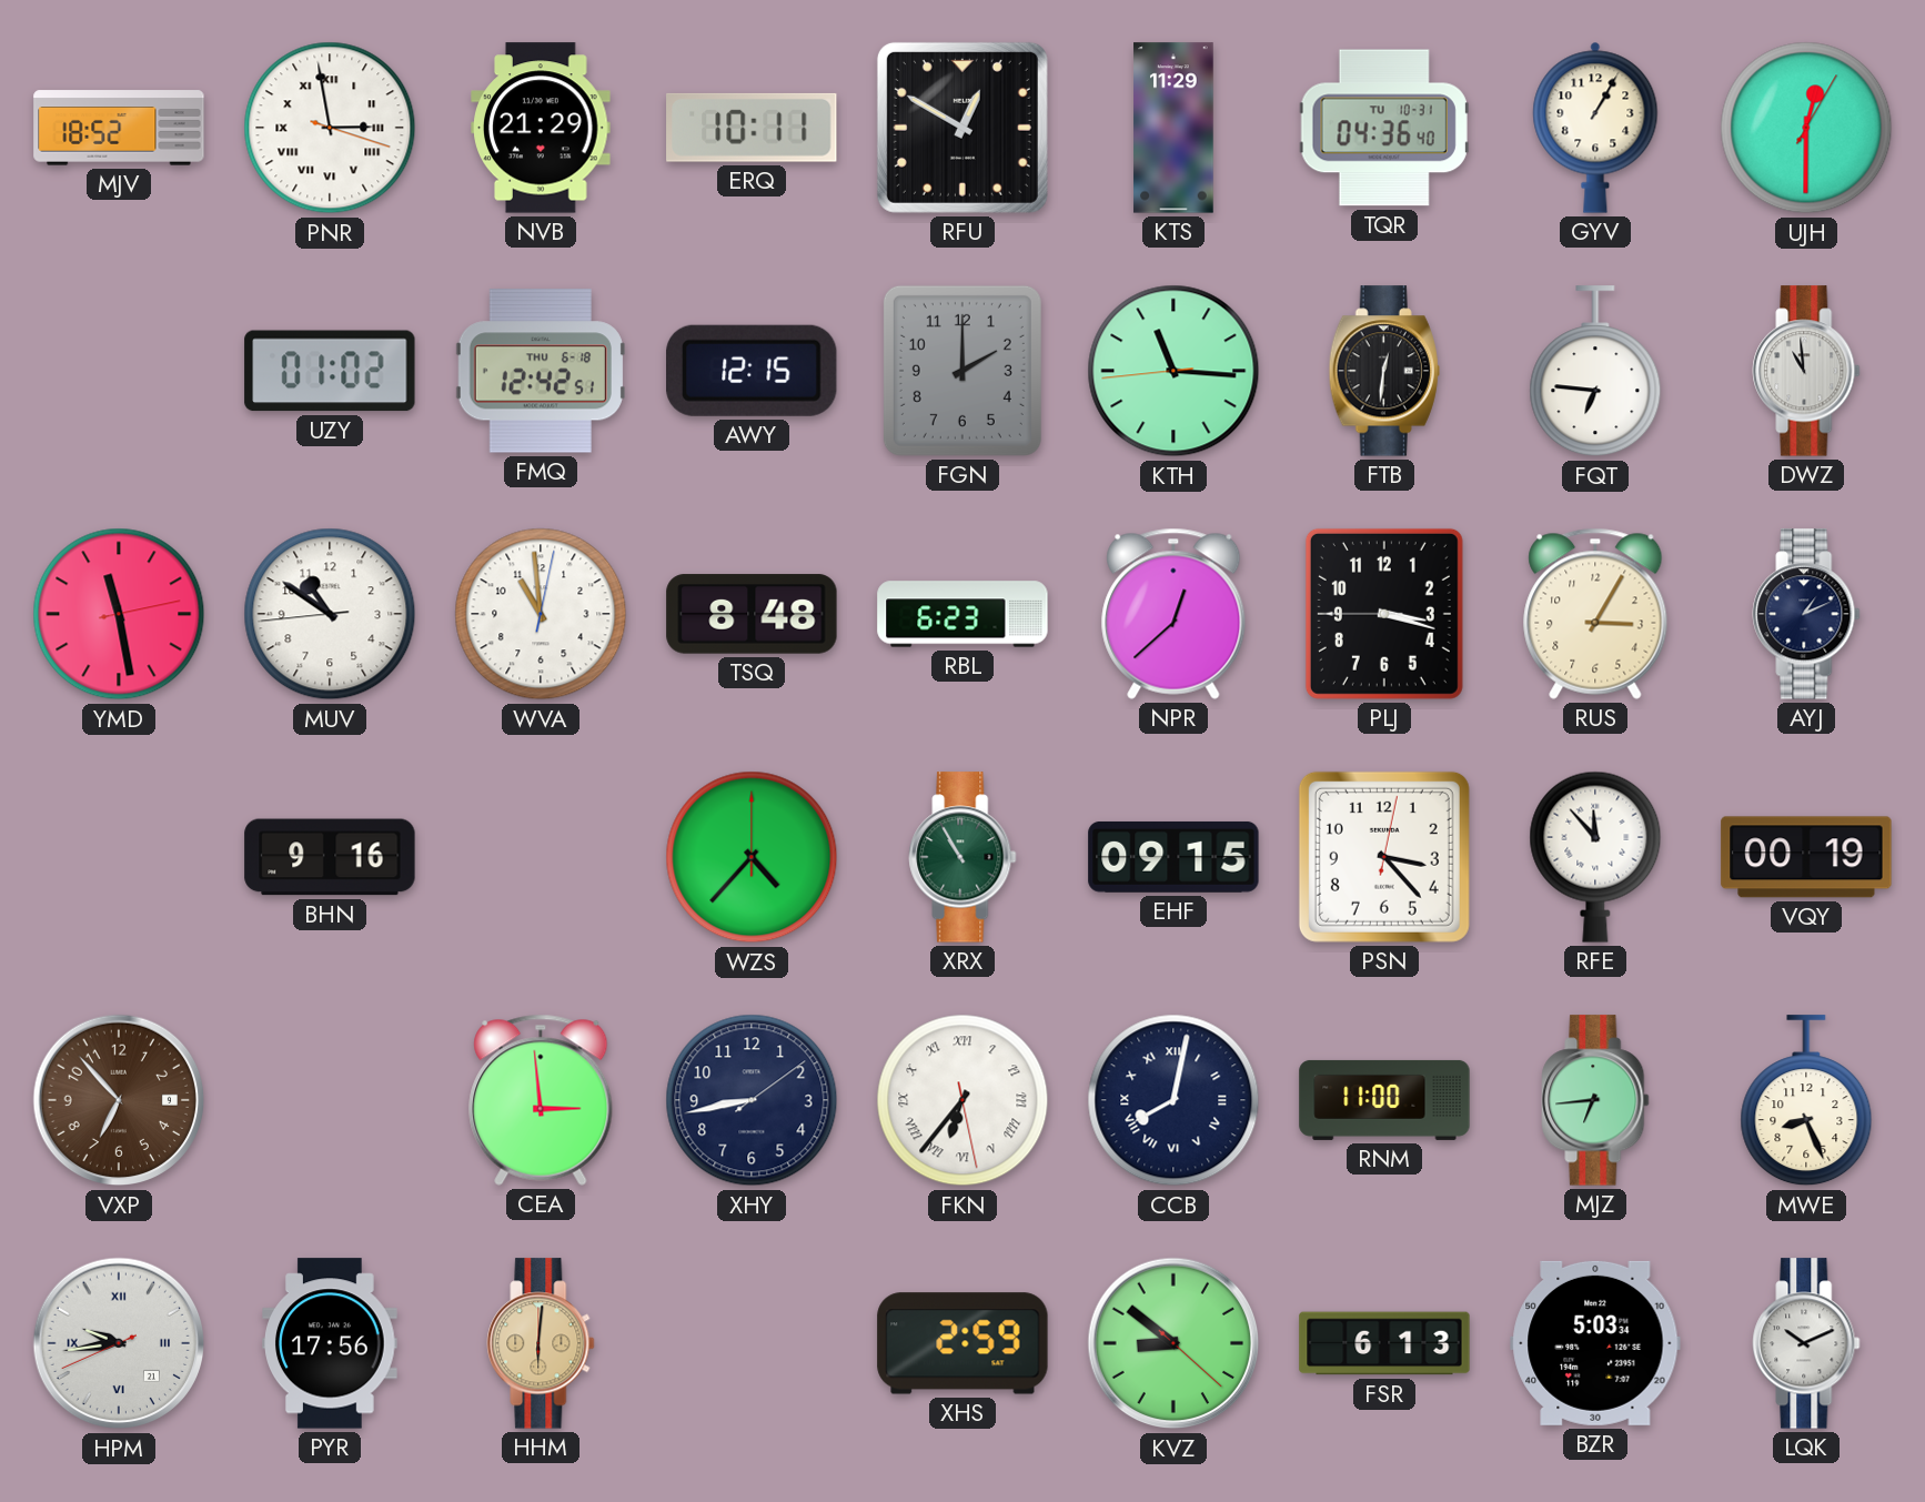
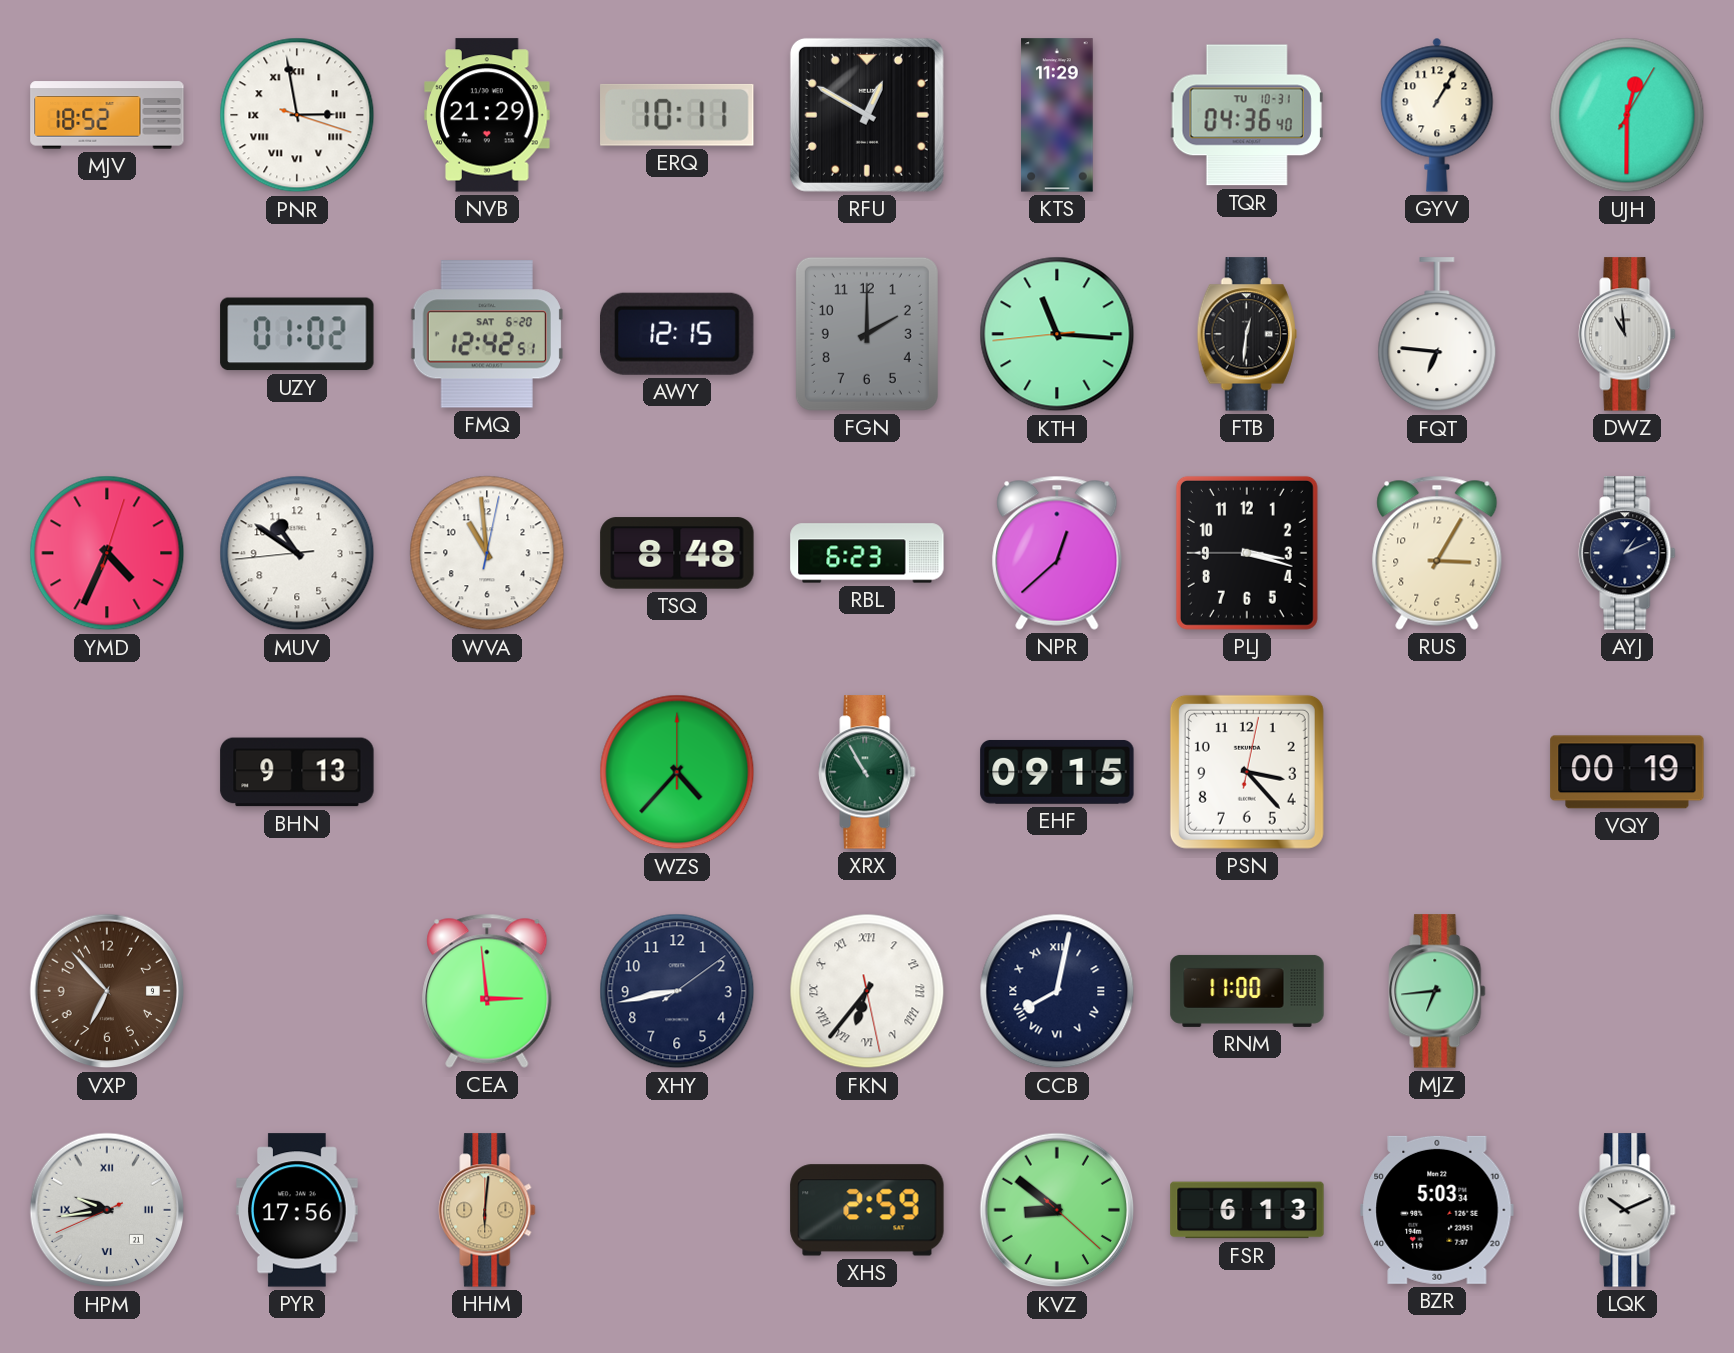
FMQ date: THU 6-18 -> SAT 6-20 (487, 334)
YMD: 11:28 -> 4:34 (107, 553)
BHN: 9:16 -> 9:13 (297, 772)
RFE: 11:53 -> none (1595, 857)
MWE: 8:26 -> none (1806, 1101)
